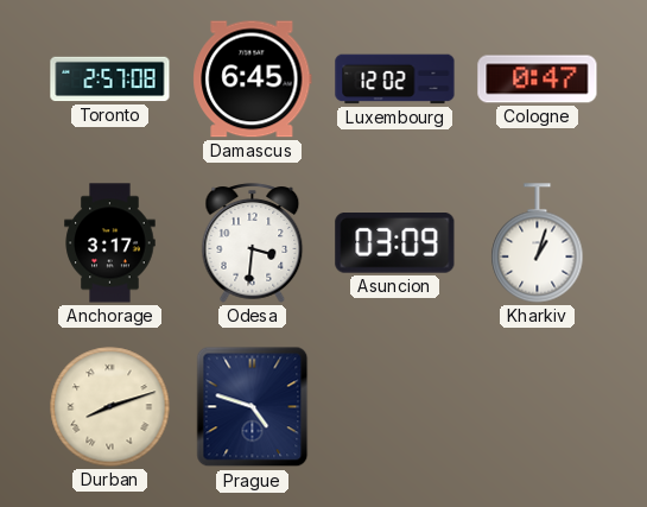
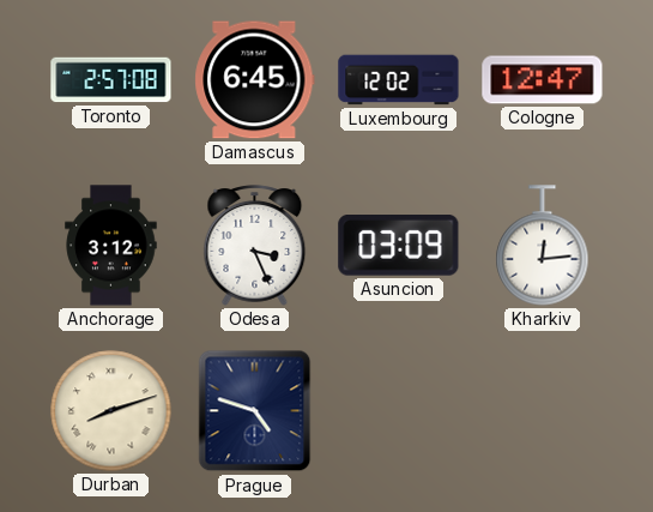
Cologne: 0:47 -> 12:47 (543, 80)
Anchorage: 3:17 -> 3:12 (111, 246)
Odesa: 3:31 -> 3:26 (255, 246)
Kharkiv: 1:03 -> 12:14 (543, 246)
